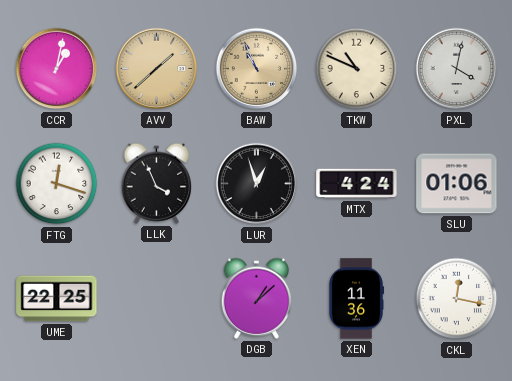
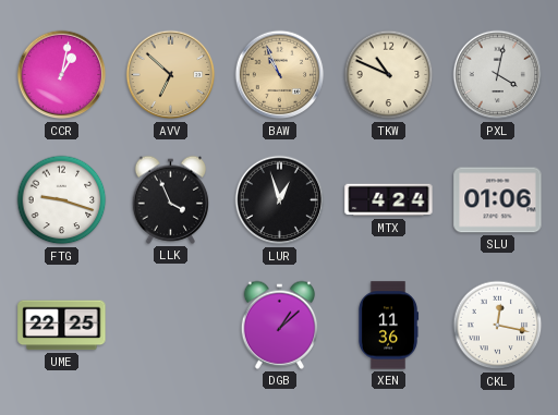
AVV: 1:38 -> 6:52 (171, 75)
FTG: 12:18 -> 9:18 (62, 200)
